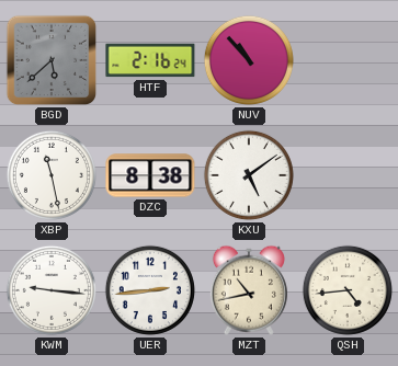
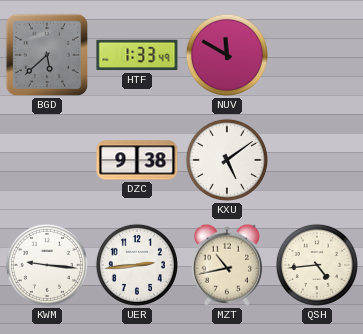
HTF: 2:16 -> 1:33 (137, 55)
NUV: 10:53 -> 11:50 (227, 55)
XBP: 11:28 -> none (52, 175)
DZC: 8:38 -> 9:38 (137, 160)
